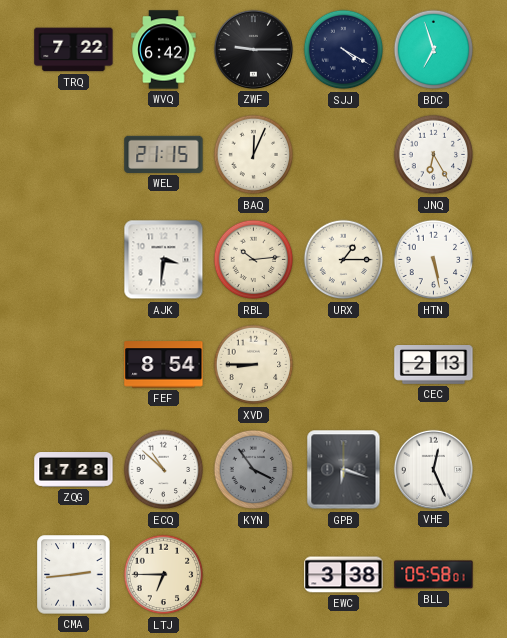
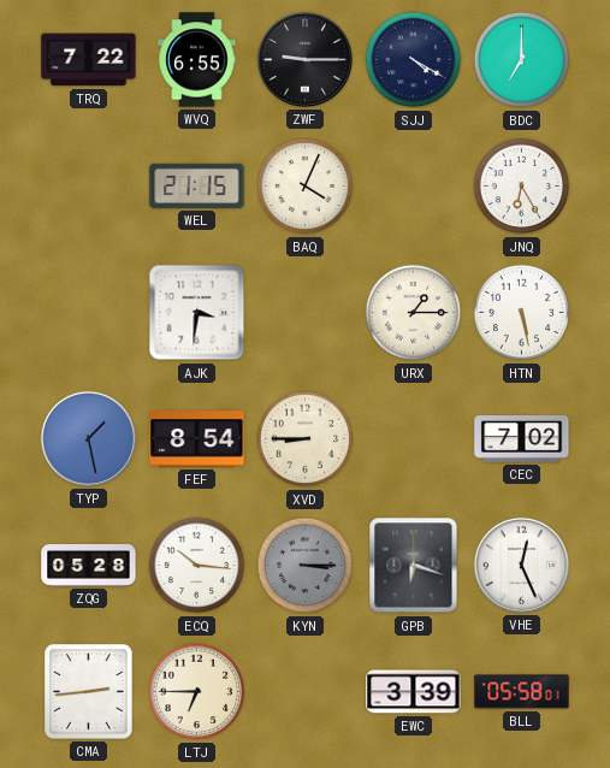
WVQ: 6:42 -> 6:55 (197, 60)
BDC: 6:57 -> 7:00 (522, 60)
BAQ: 12:04 -> 4:04 (306, 187)
RBL: 10:14 -> none (254, 260)
TYP: none -> 1:28 (88, 438)
CEC: 2:13 -> 7:02 (522, 439)
ZQG: 17:28 -> 05:28 (89, 566)
ECQ: 10:52 -> 10:16 (197, 566)
KYN: 3:54 -> 3:15 (306, 566)
EWC: 3:38 -> 3:39 (414, 692)
